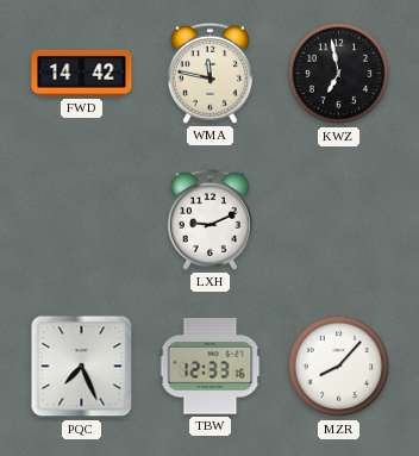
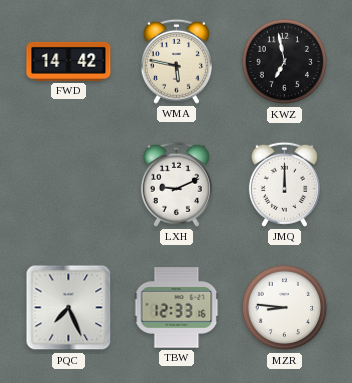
WMA: 11:47 -> 5:47 (176, 61)
JMQ: none -> 12:00 (284, 184)
MZR: 8:07 -> 8:46 (285, 308)
